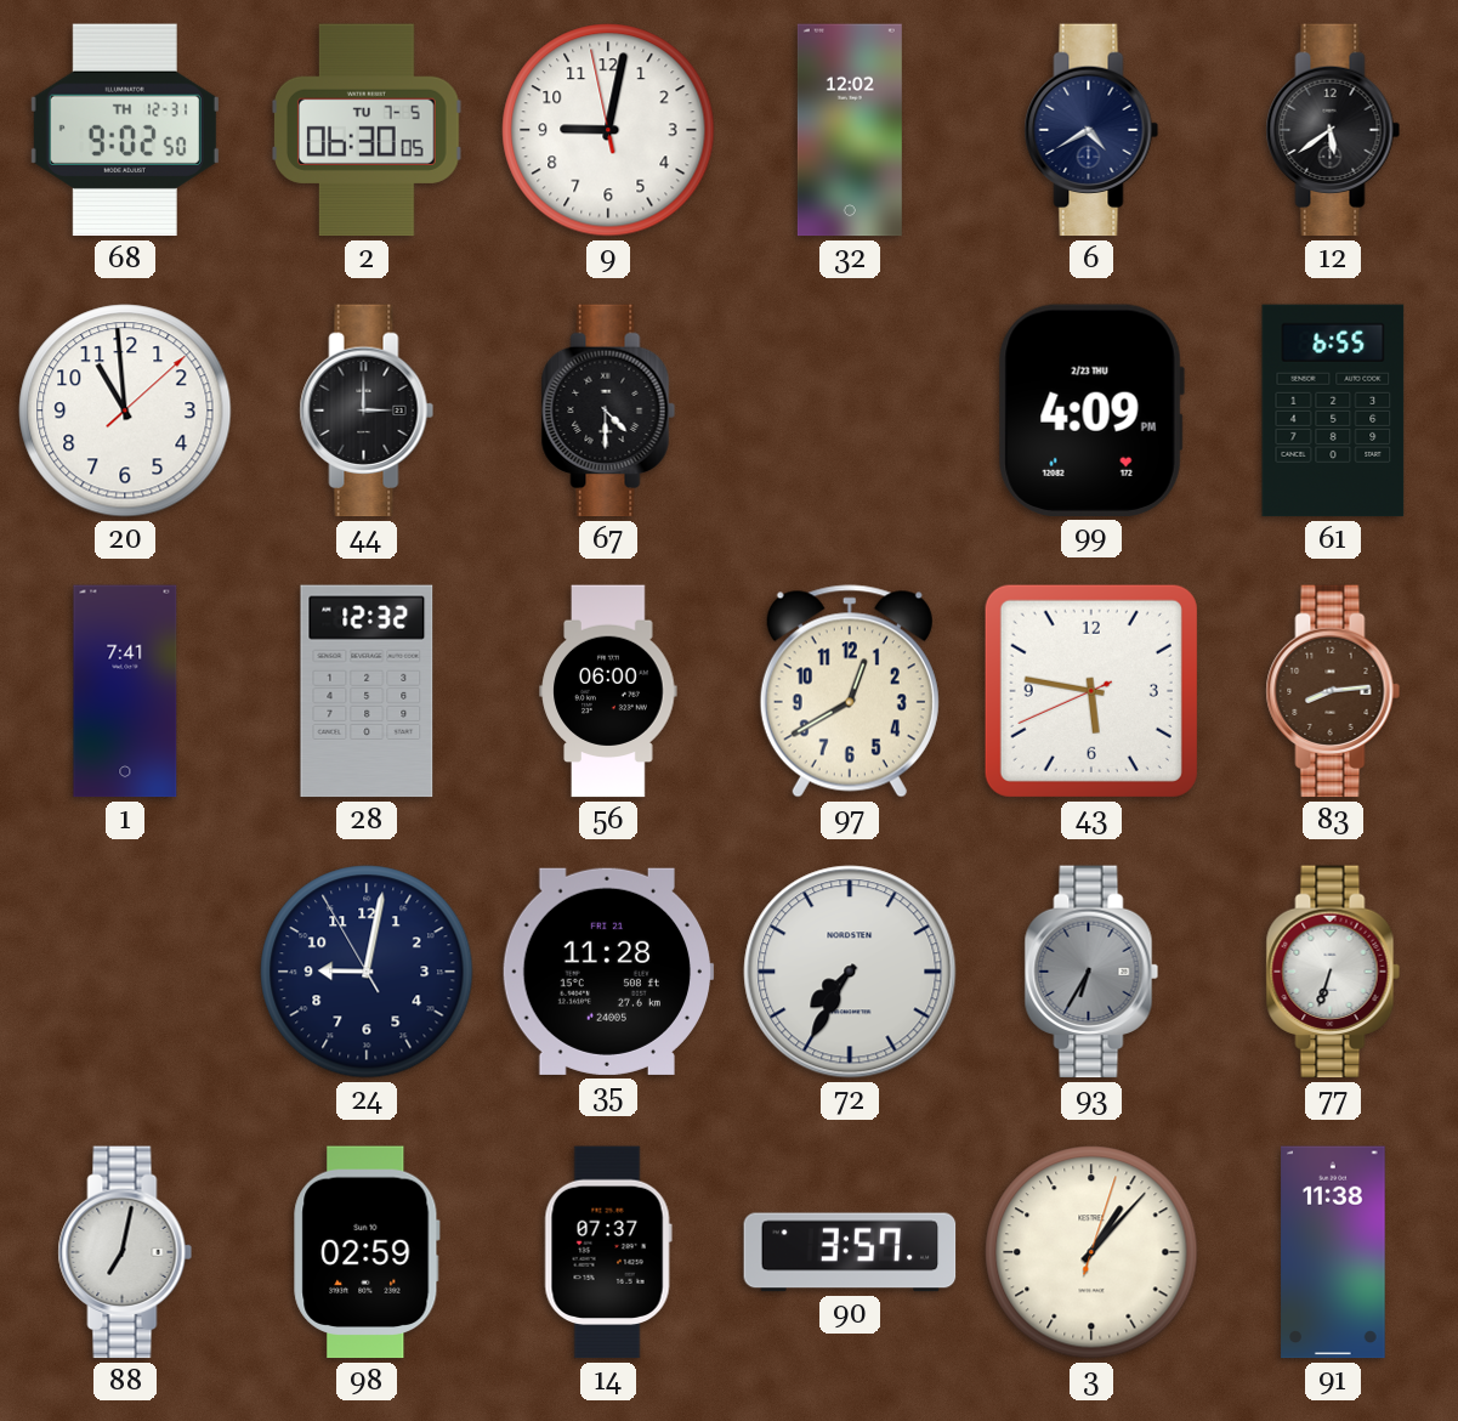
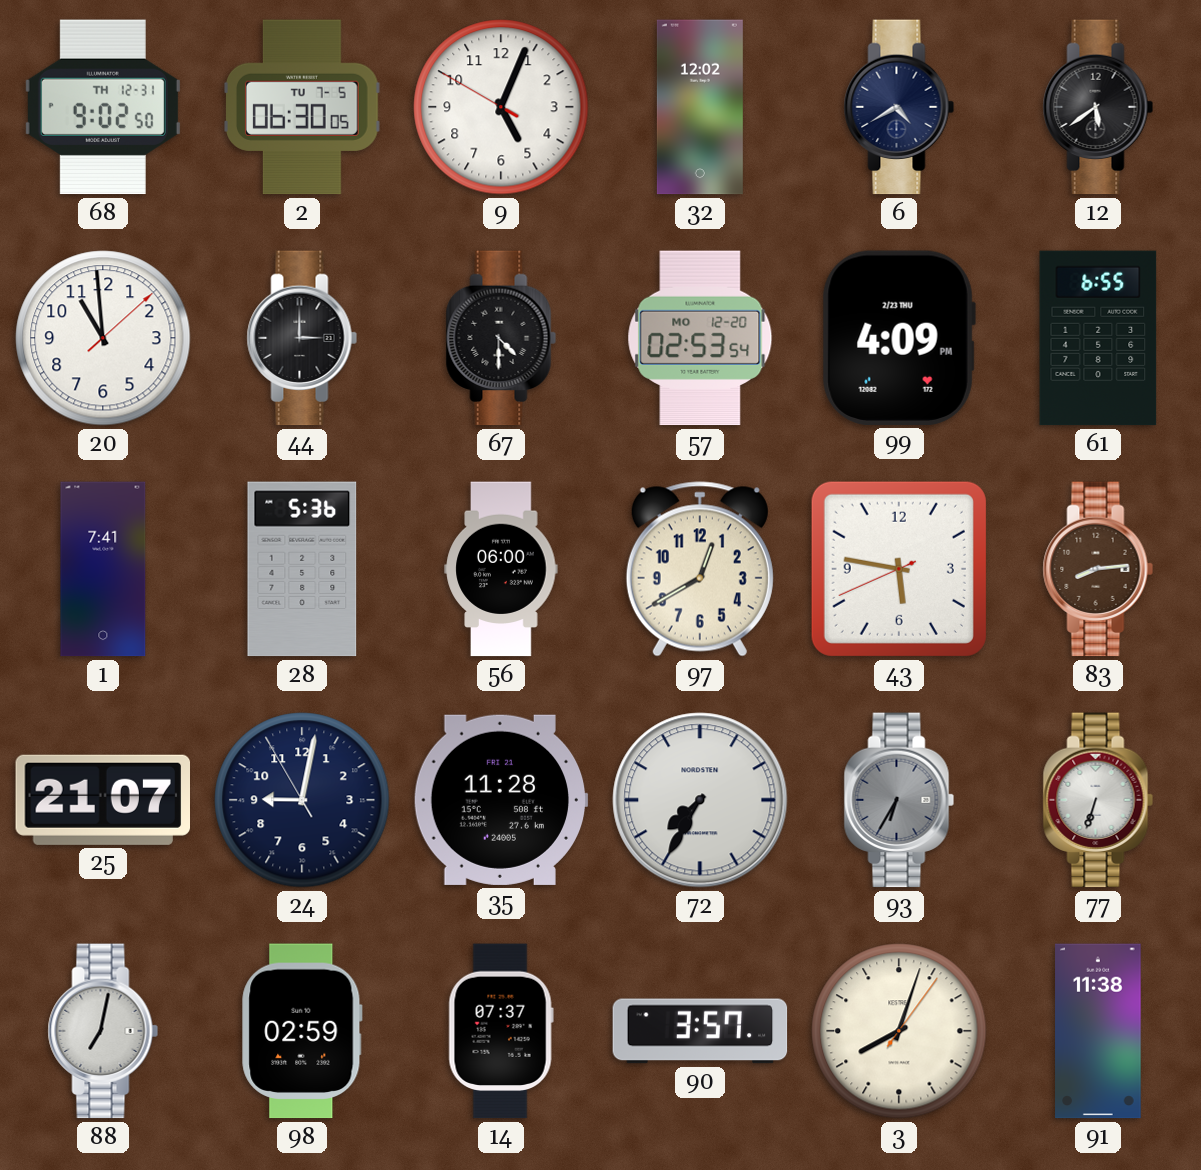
9: 9:01 -> 5:03 (501, 107)
57: none -> 02:53 (700, 338)
28: 12:32 -> 5:36 (302, 569)
25: none -> 21:07 (102, 800)
3: 1:07 -> 8:03 (899, 1031)
